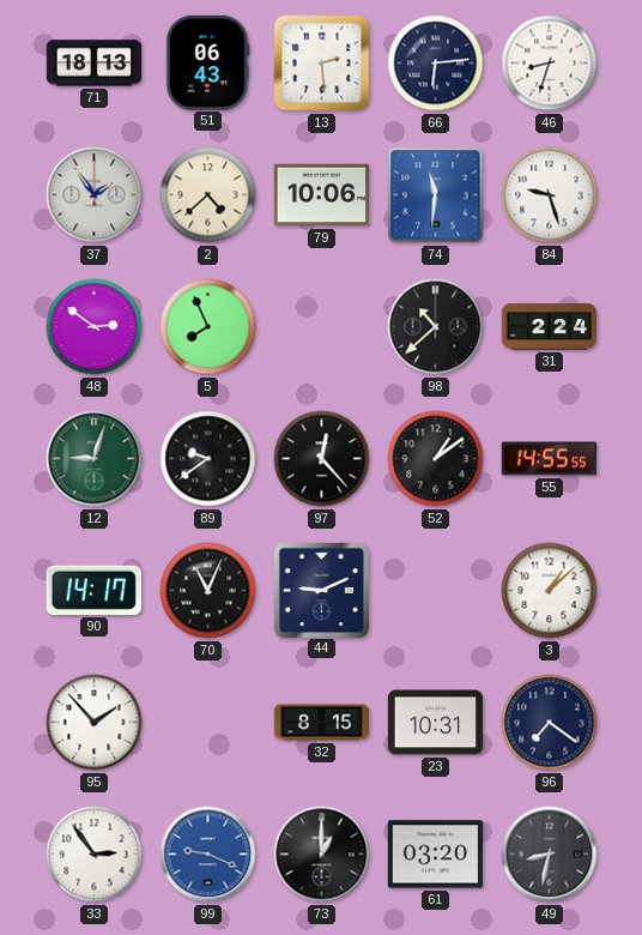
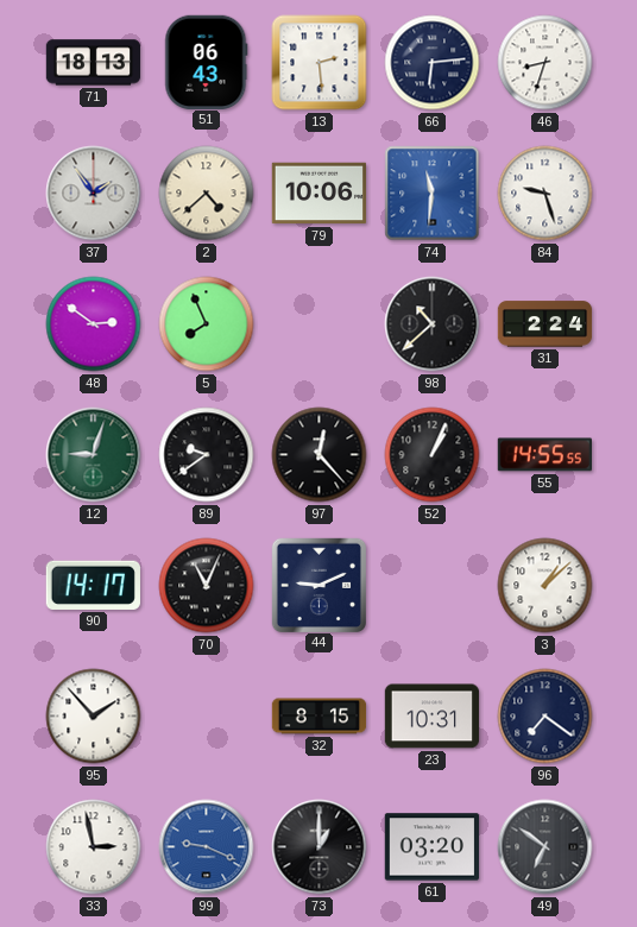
52: 1:09 -> 1:04 (433, 455)
33: 2:54 -> 2:58 (94, 847)
49: 8:32 -> 6:51 (545, 847)
